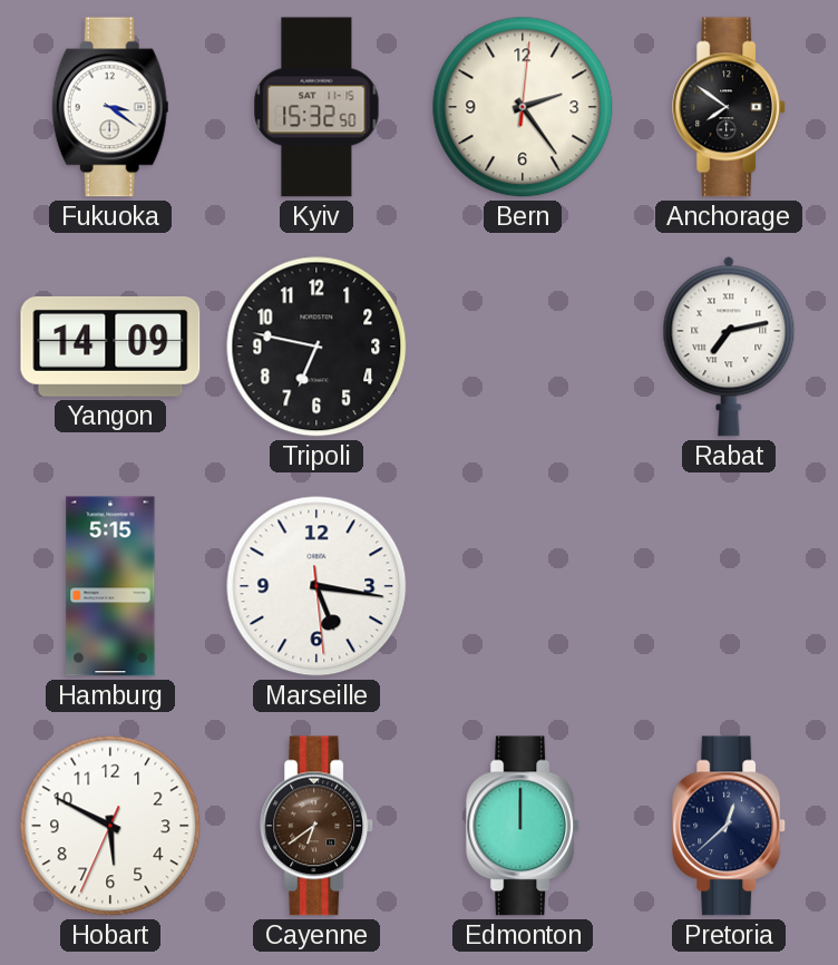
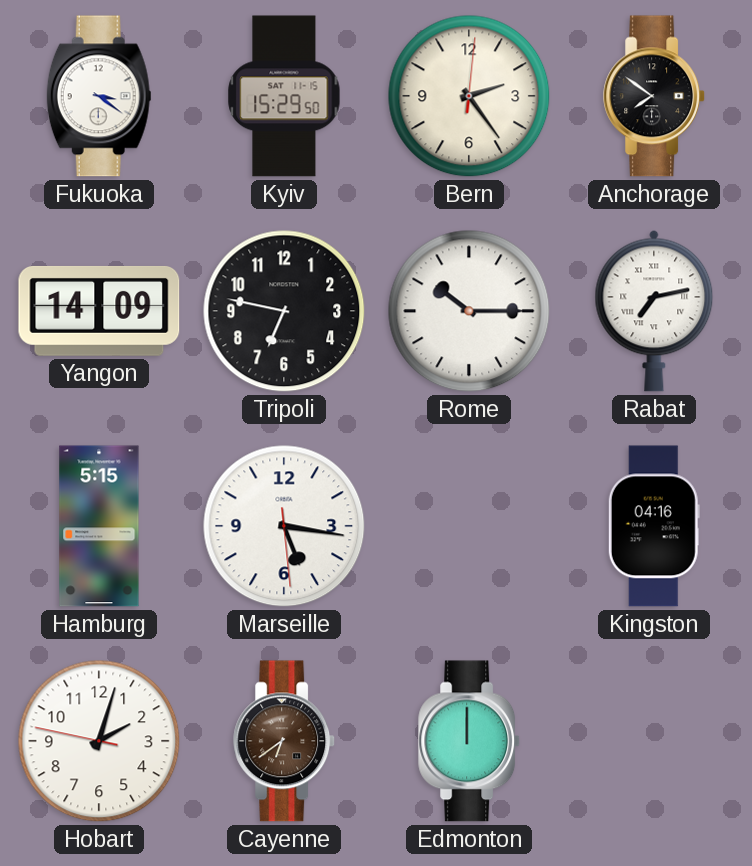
Kyiv: 15:32 -> 15:29 (284, 96)
Rome: none -> 10:15 (469, 311)
Kingston: none -> 04:16 (654, 526)
Hobart: 5:49 -> 2:02 (99, 741)
Pretoria: 12:38 -> none (730, 826)
